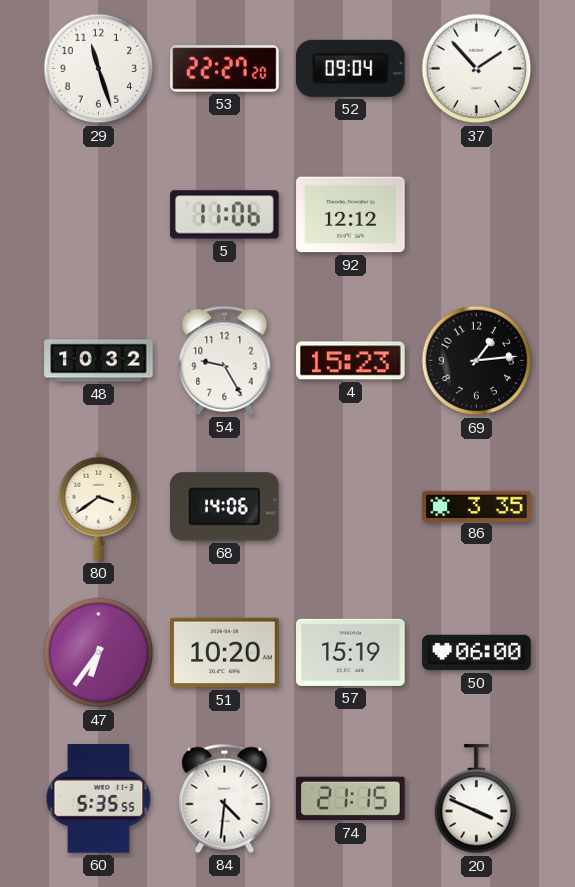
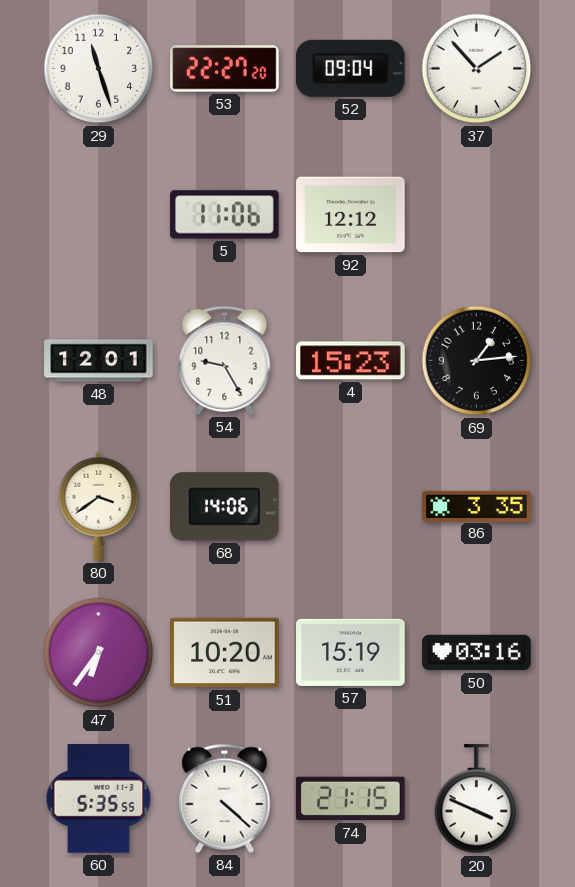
48: 10:32 -> 12:01 (99, 361)
50: 06:00 -> 03:16 (477, 653)
84: 4:31 -> 4:22 (225, 798)
